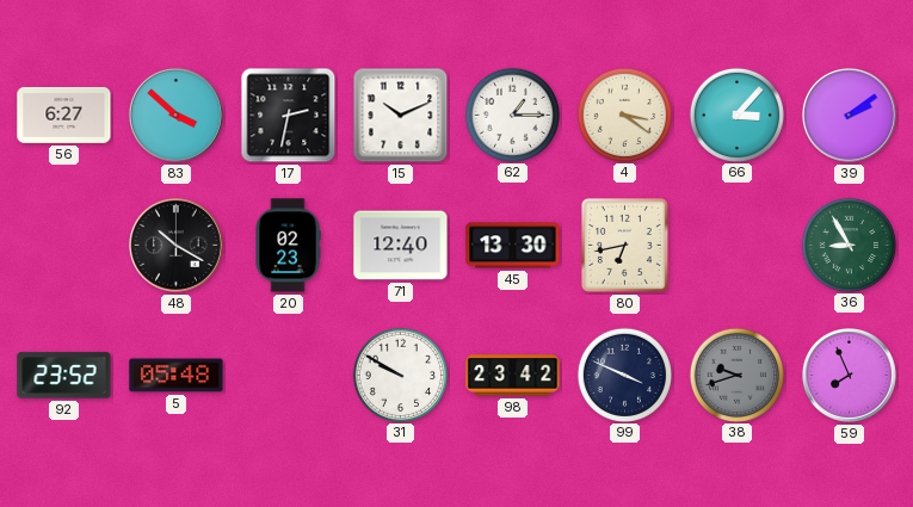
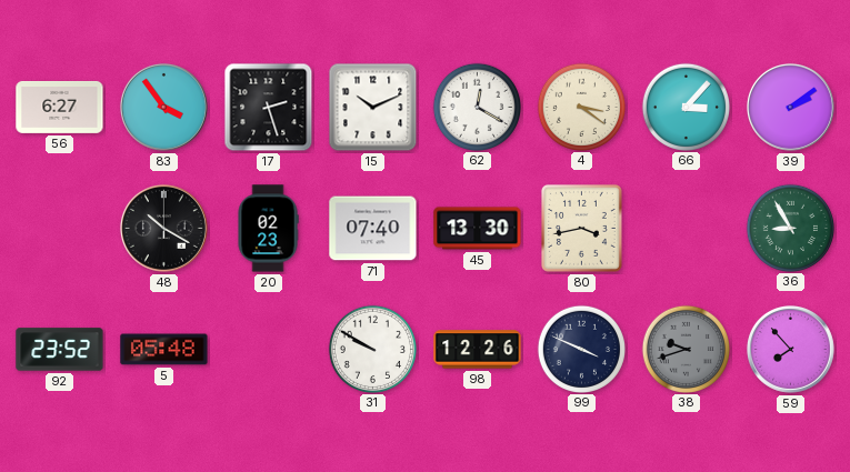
83: 3:52 -> 3:54 (163, 107)
17: 2:32 -> 2:27 (269, 108)
62: 1:15 -> 12:20 (477, 107)
71: 12:40 -> 07:40 (373, 229)
80: 6:43 -> 3:43 (581, 229)
98: 23:42 -> 12:26 (478, 350)
59: 7:56 -> 7:53 (790, 349)
